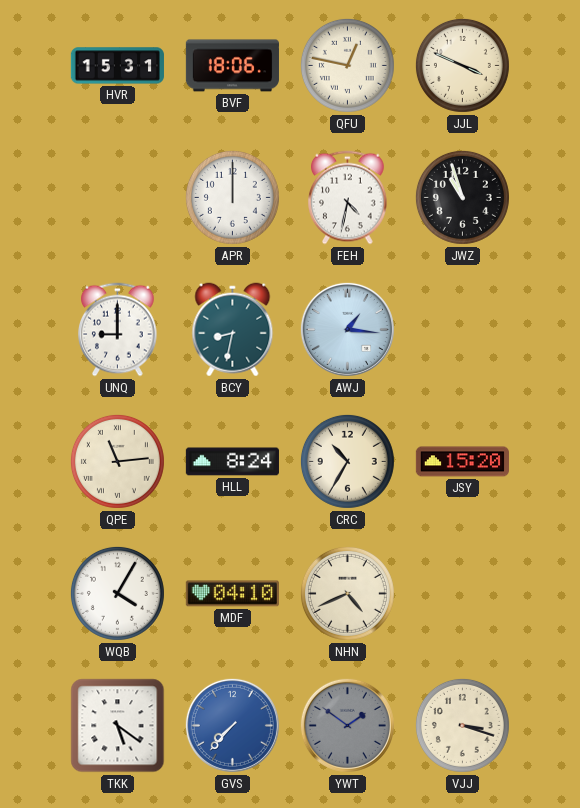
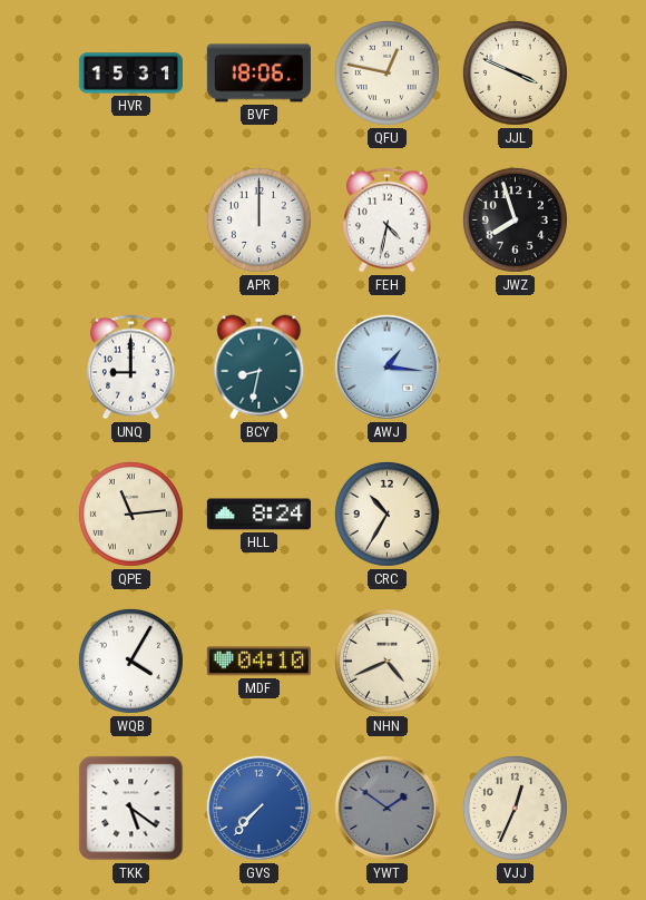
JWZ: 10:57 -> 7:57 (515, 219)
JSY: 15:20 -> none (462, 462)
VJJ: 3:18 -> 12:34 (515, 808)
